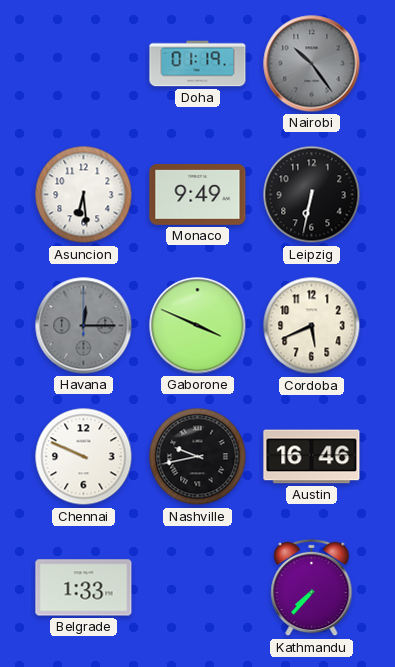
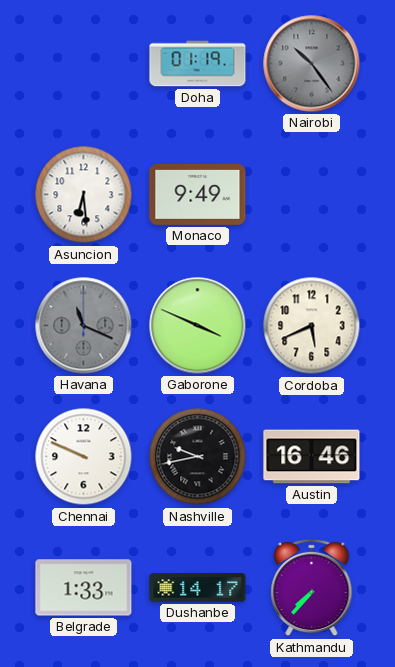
Leipzig: 6:32 -> none (312, 195)
Havana: 12:15 -> 11:19 (84, 326)
Dushanbe: none -> 14:17 (198, 588)
